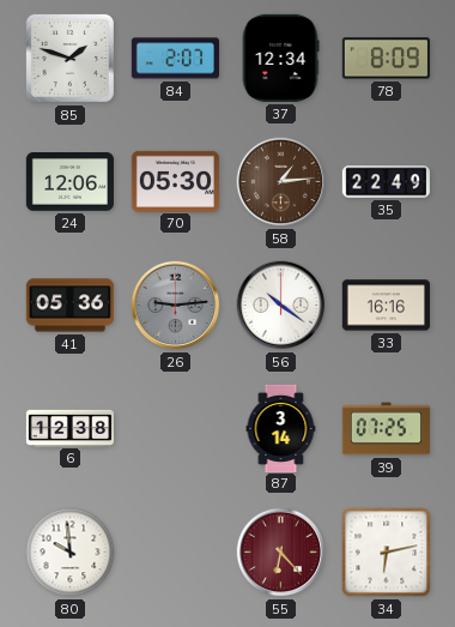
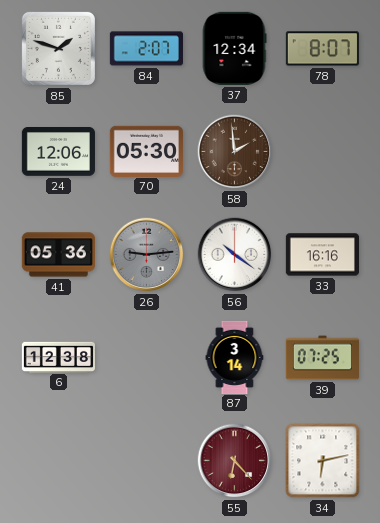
78: 8:09 -> 8:07 (322, 49)
58: 1:14 -> 1:59 (235, 152)
35: 22:49 -> none (386, 182)
80: 9:59 -> none (71, 553)
